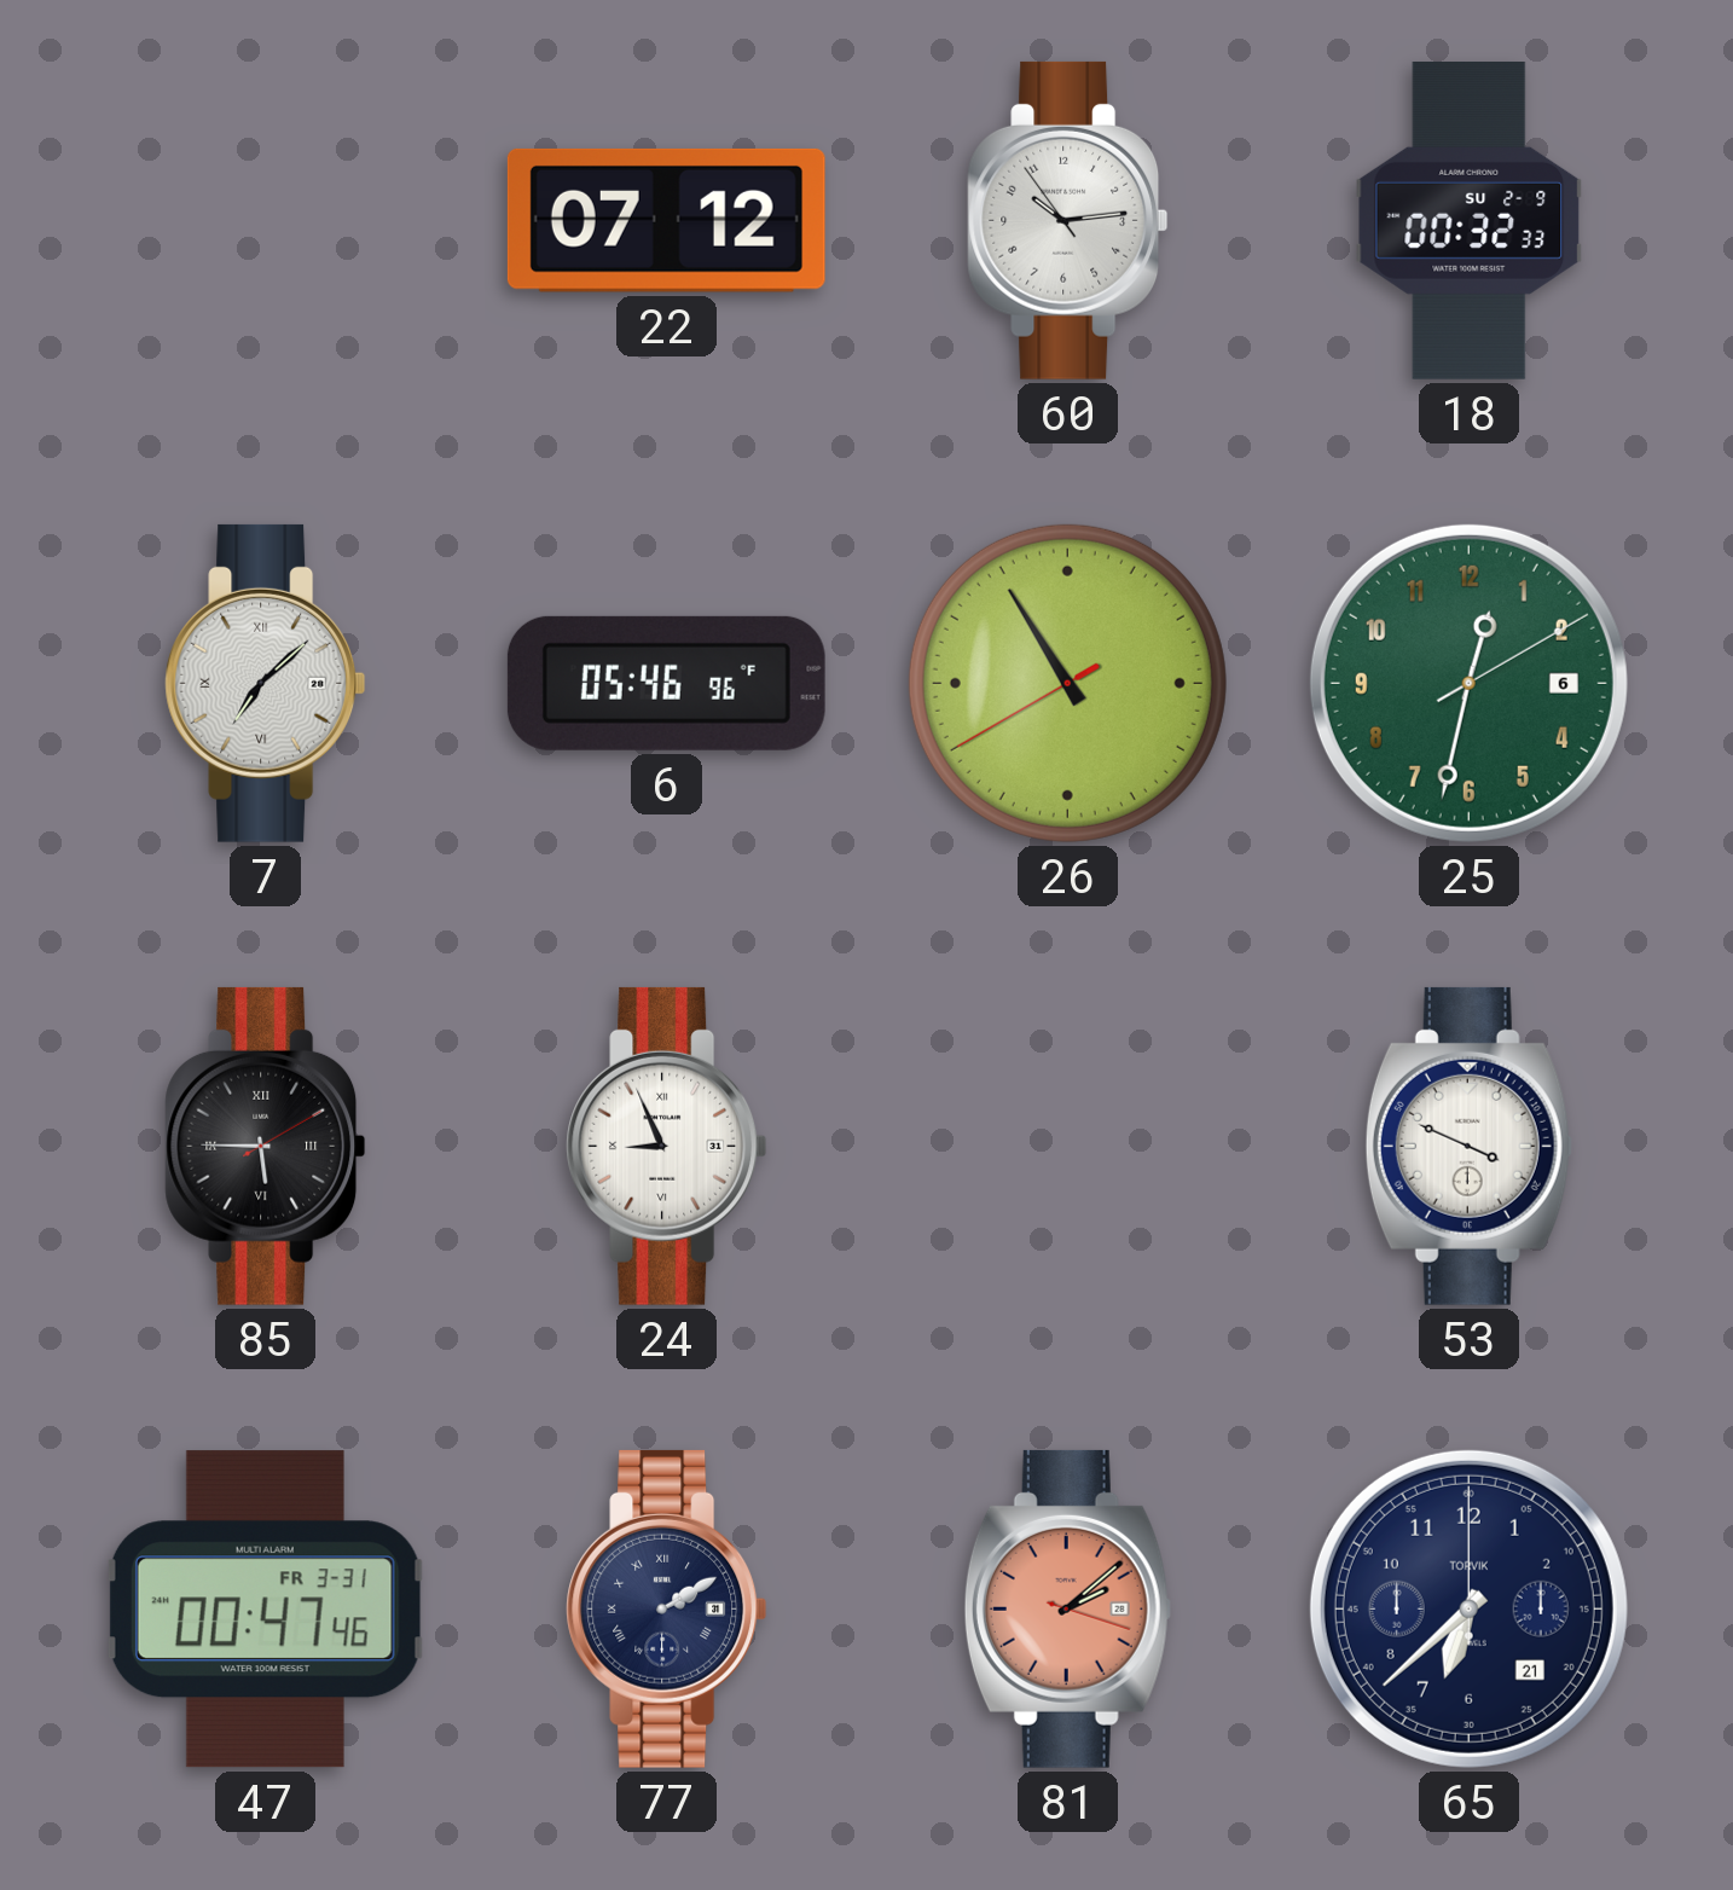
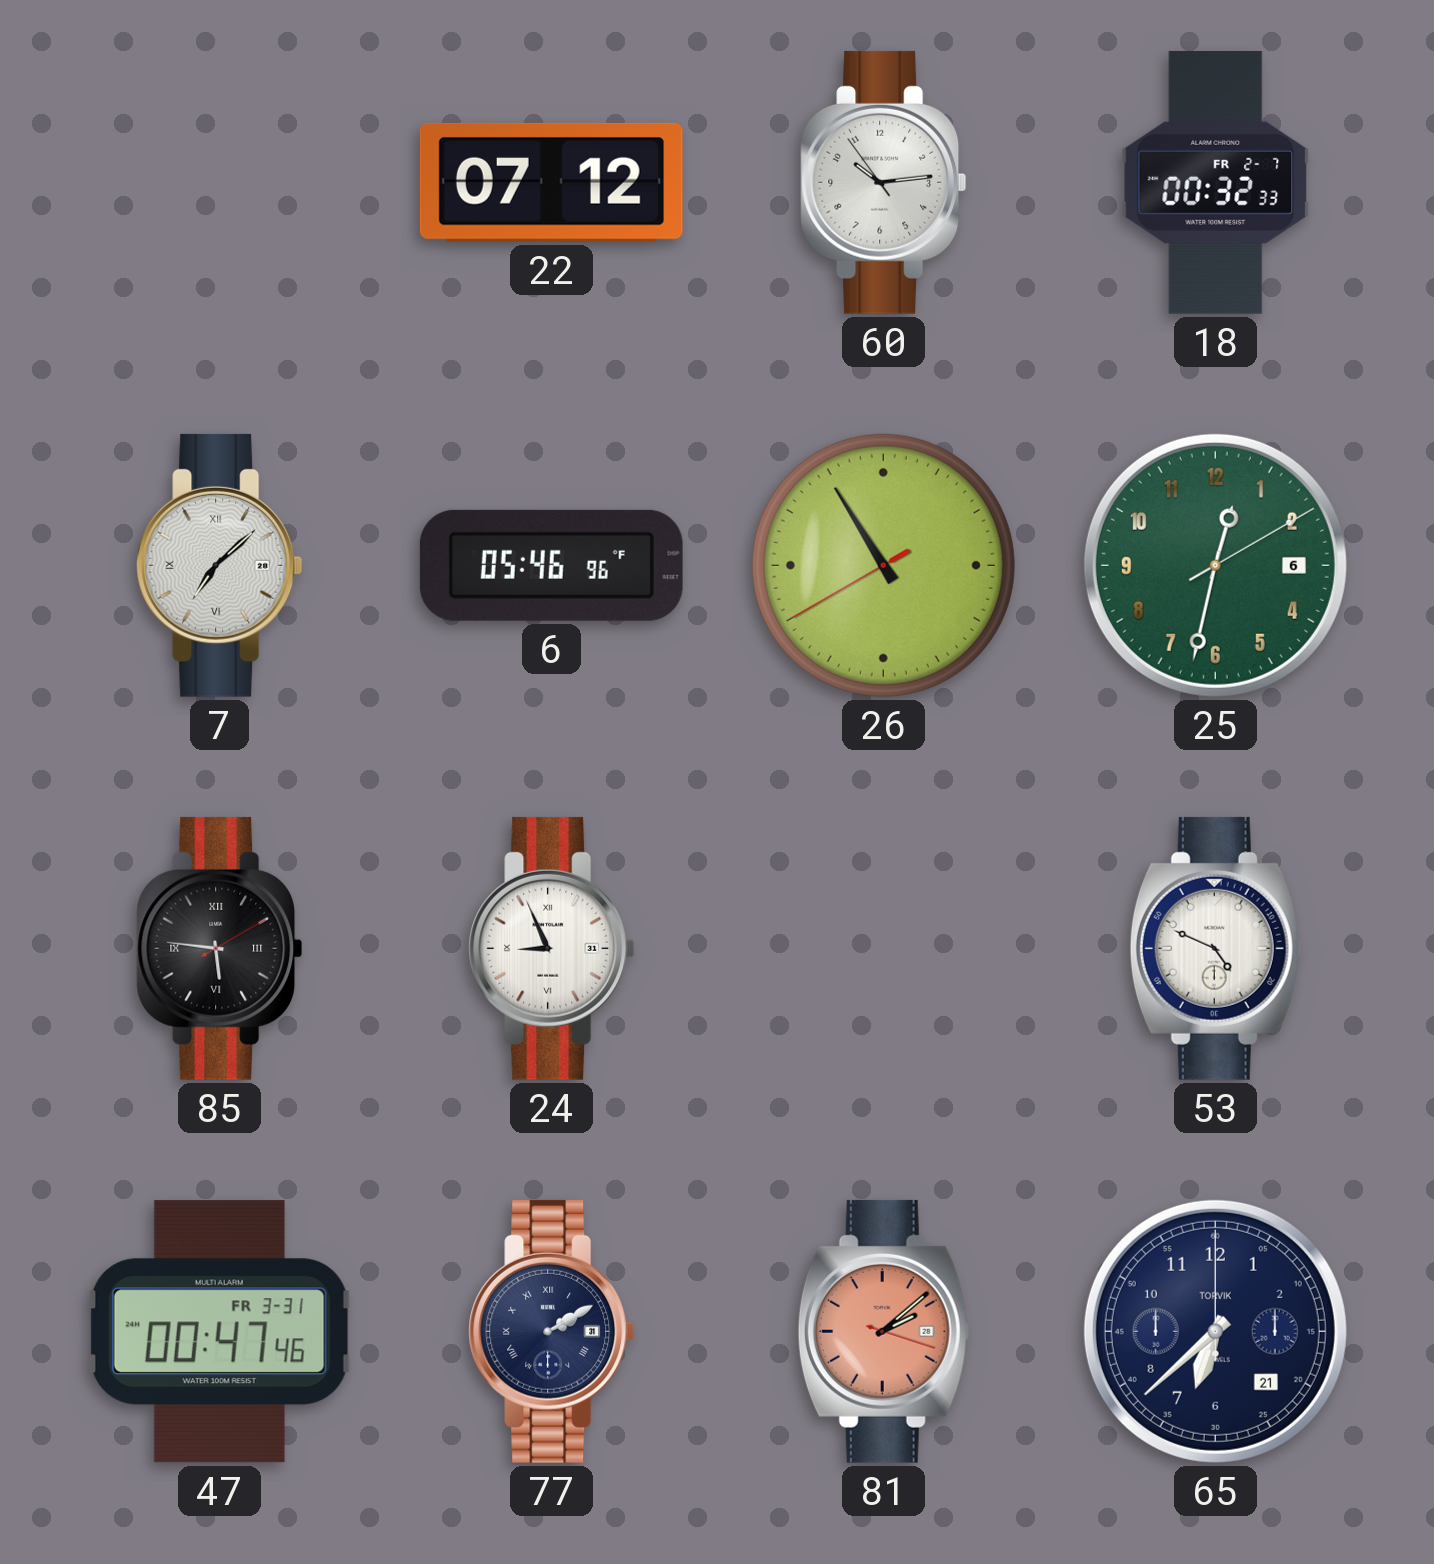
18 date: SU 2-9 -> FR 2-7 (1216, 182)
85: 5:45 -> 5:46 (220, 948)
53: 3:49 -> 4:49 (1215, 948)
